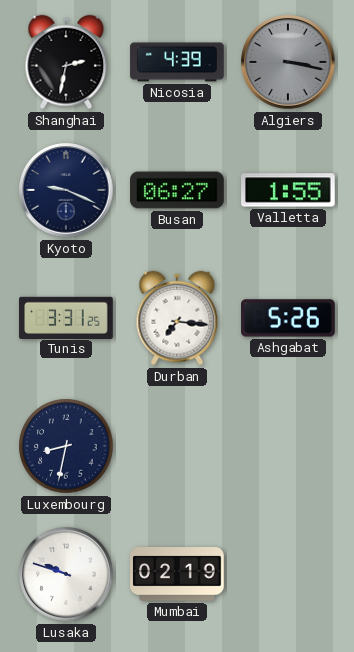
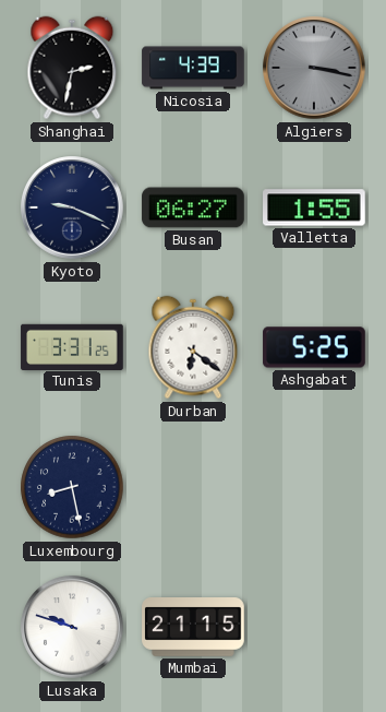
Durban: 7:16 -> 6:21 (193, 347)
Ashgabat: 5:26 -> 5:25 (314, 347)
Luxembourg: 8:32 -> 8:28 (72, 487)
Mumbai: 02:19 -> 21:15 (193, 628)
